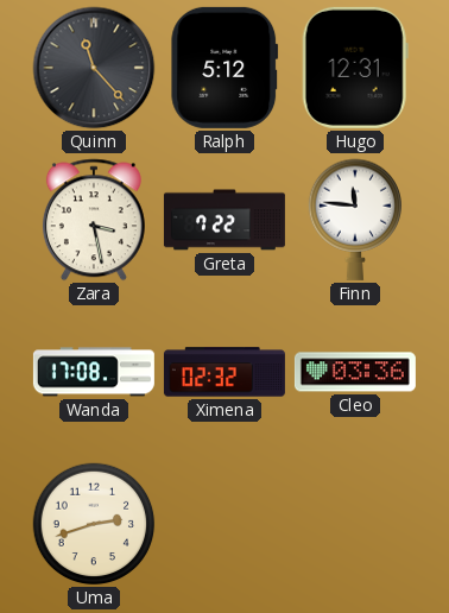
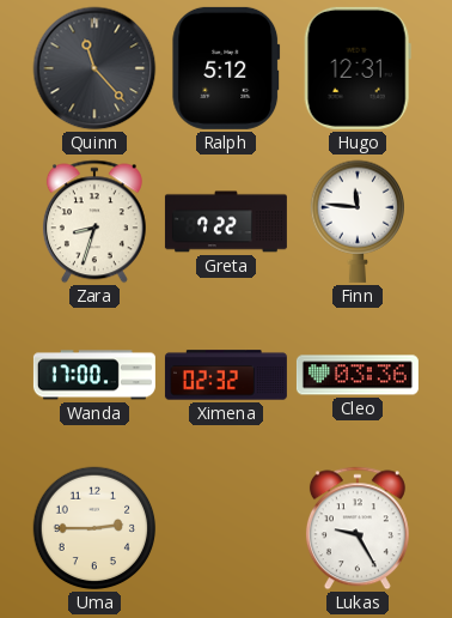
Zara: 3:28 -> 8:33 (94, 222)
Wanda: 17:08 -> 17:00 (94, 375)
Uma: 2:42 -> 2:45 (94, 528)
Lukas: none -> 9:25 (358, 528)
